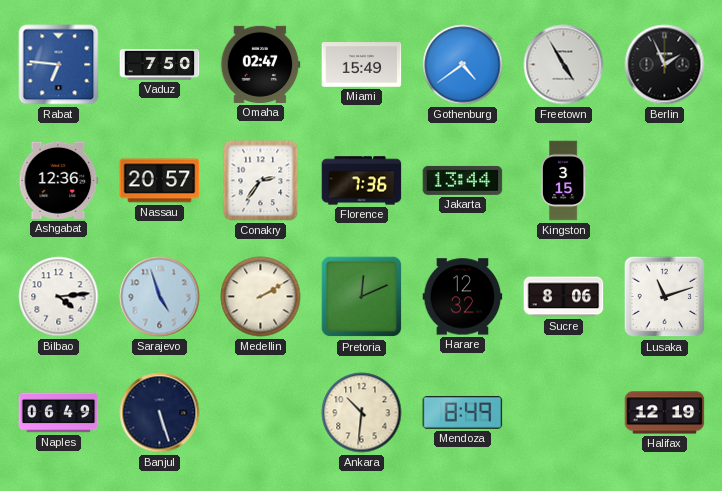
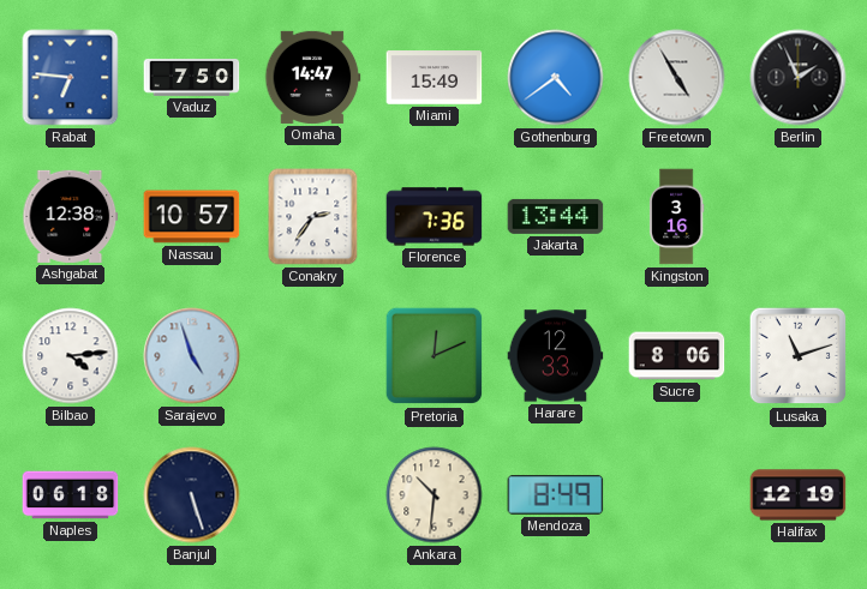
Omaha: 02:47 -> 14:47 (313, 77)
Ashgabat: 12:36 -> 12:38 (71, 216)
Nassau: 20:57 -> 10:57 (192, 217)
Kingston: 3:15 -> 3:16 (676, 217)
Medellin: 2:10 -> none (261, 297)
Harare: 12:32 -> 12:33 (556, 356)
Naples: 06:49 -> 06:18 (71, 495)
